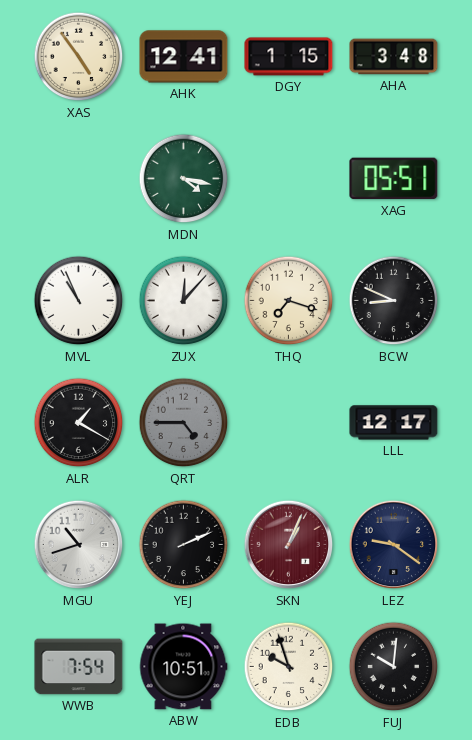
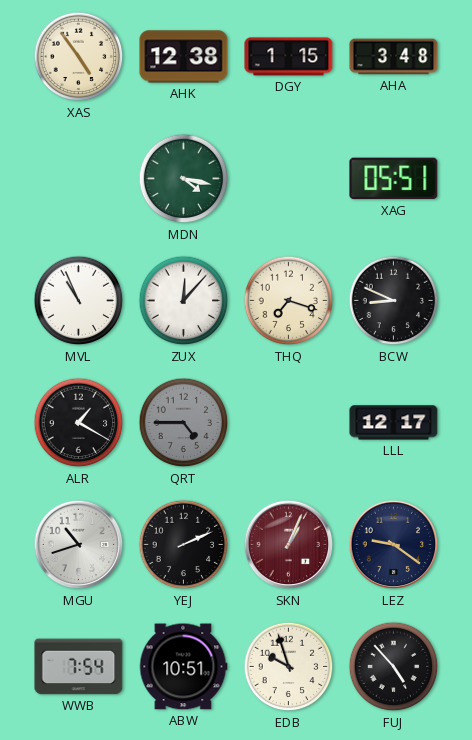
AHK: 12:41 -> 12:38 (184, 57)
FUJ: 10:01 -> 4:53 (394, 667)
